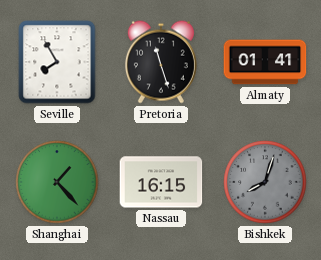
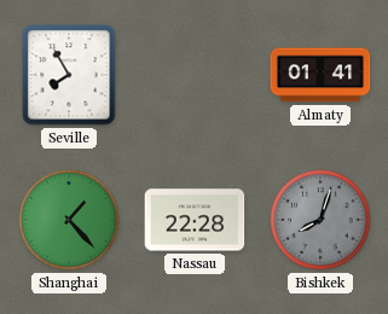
Pretoria: 11:27 -> none (161, 62)
Nassau: 16:15 -> 22:28 (195, 220)
